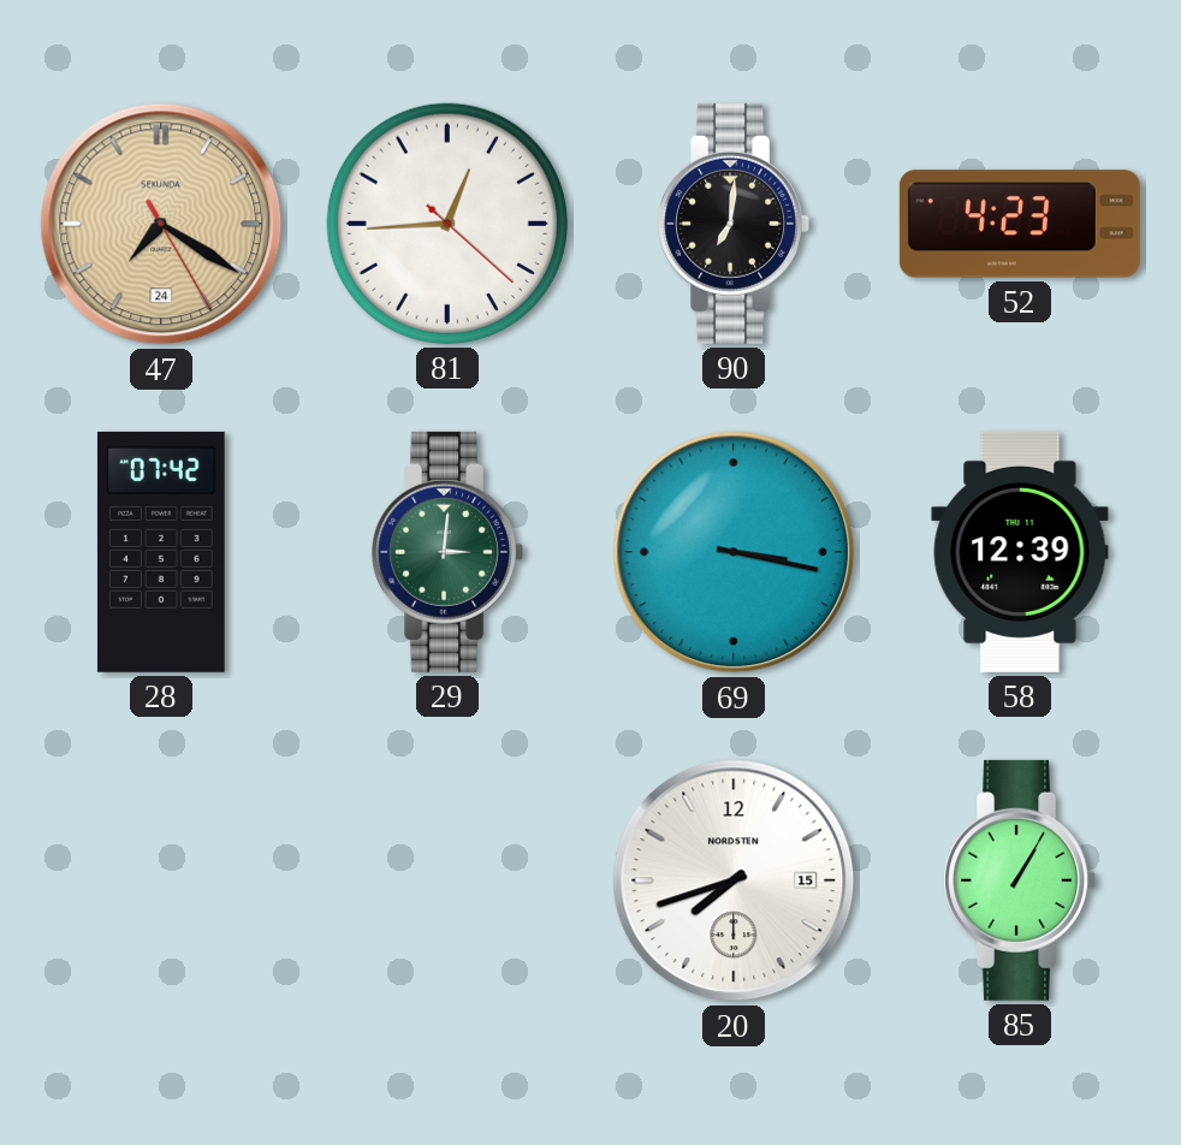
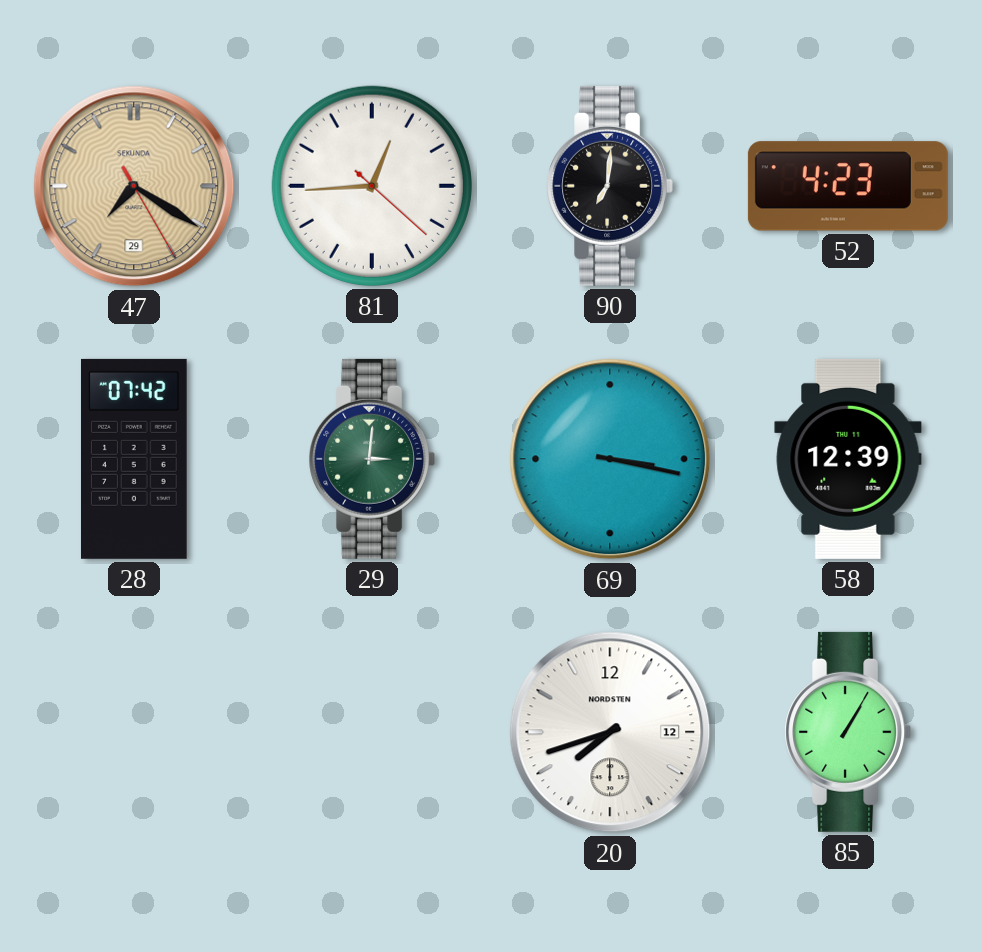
47 date: 24 -> 29 (134, 186)
20 date: 15 -> 12 (610, 732)
